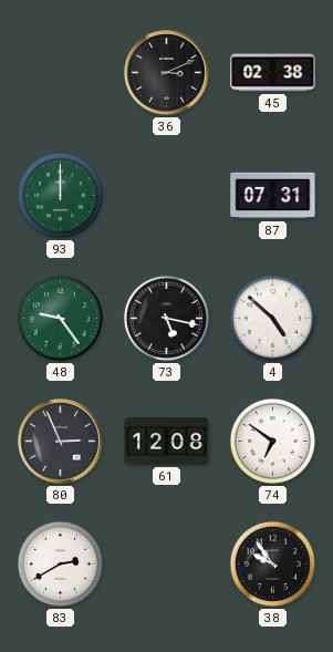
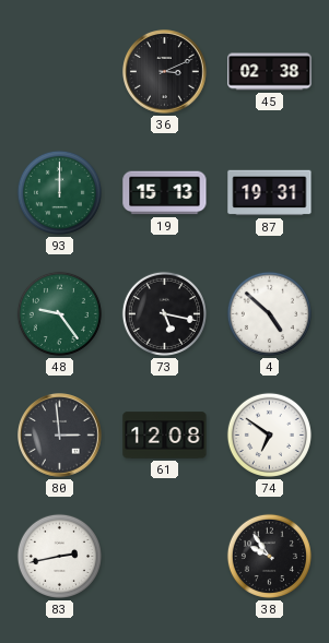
19: none -> 15:13 (165, 193)
87: 07:31 -> 19:31 (270, 193)
80: 2:56 -> 2:59 (60, 436)
83: 2:40 -> 2:43 (59, 556)
